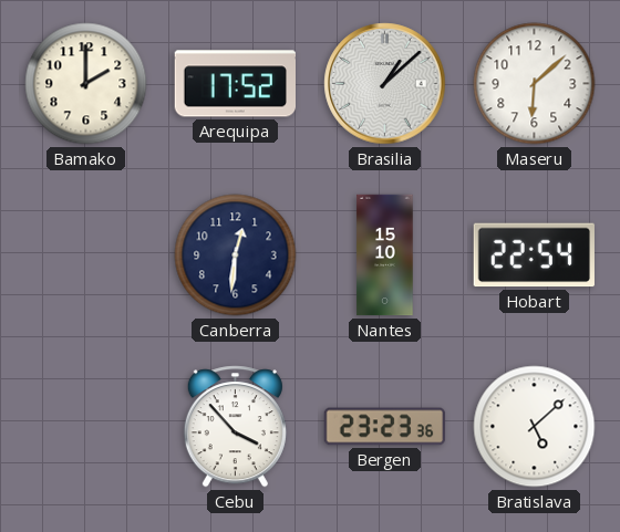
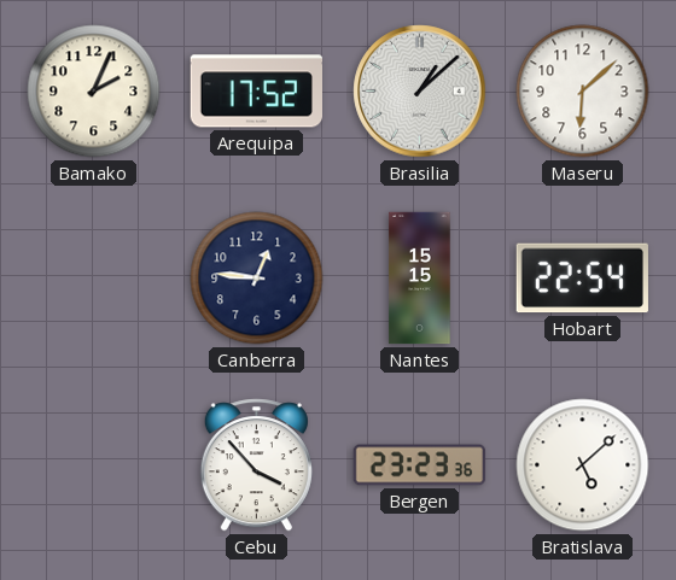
Bamako: 2:00 -> 2:04 (94, 92)
Canberra: 12:31 -> 12:46 (257, 279)
Nantes: 15:10 -> 15:15 (420, 279)
